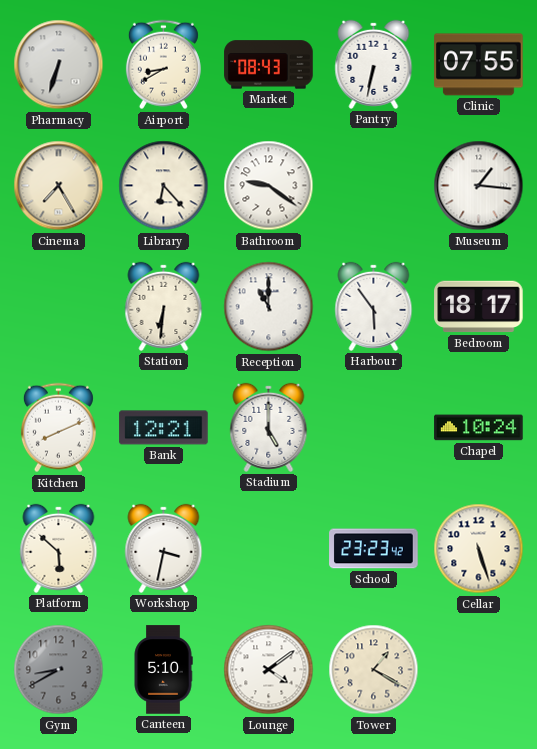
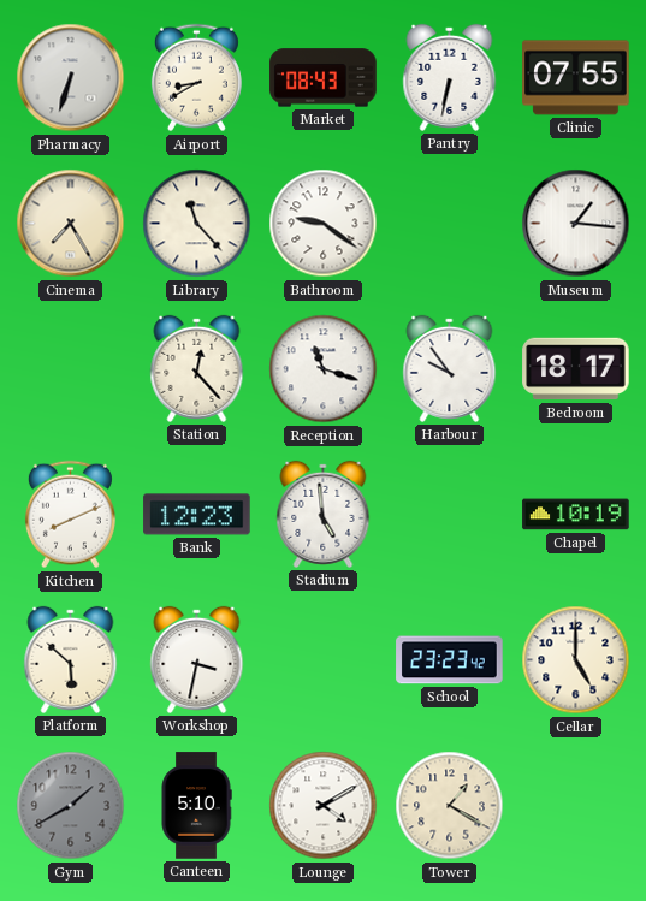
Library: 6:23 -> 11:23 (197, 224)
Station: 6:31 -> 12:23 (197, 368)
Reception: 11:00 -> 11:18 (324, 369)
Harbour: 5:54 -> 9:54 (450, 368)
Bank: 12:21 -> 12:23 (197, 515)
Stadium: 5:00 -> 4:59 (324, 514)
Chapel: 10:24 -> 10:19 (576, 515)
Cellar: 5:27 -> 5:00 (576, 660)
Gym: 8:40 -> 1:40 (71, 806)
Lounge: 4:09 -> 4:10 (324, 806)
